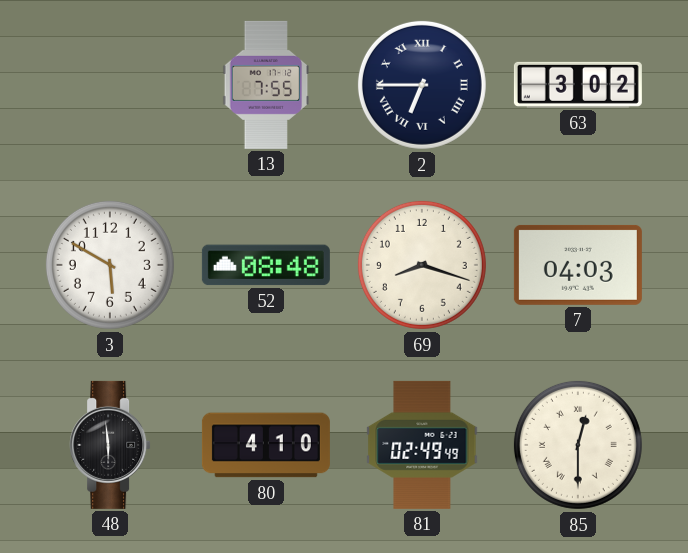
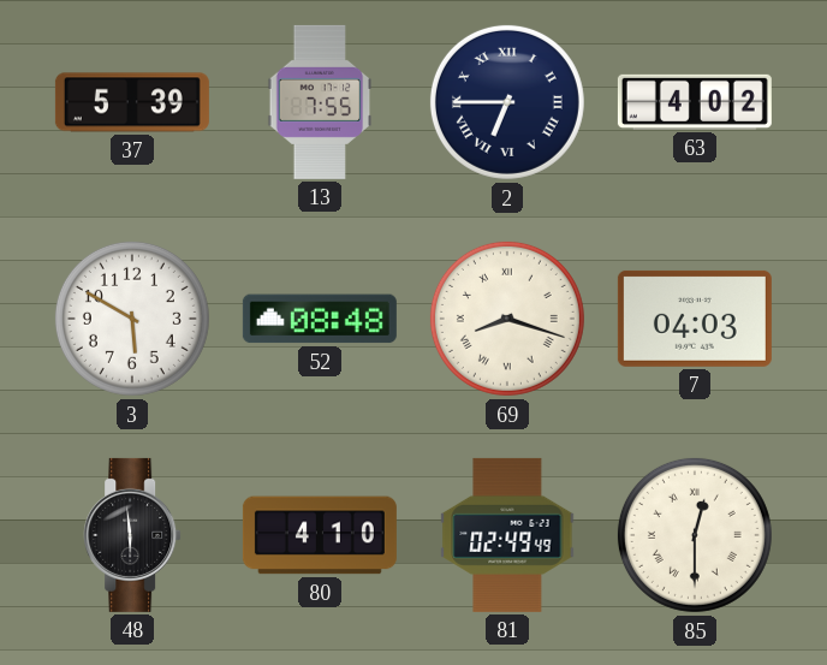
37: none -> 5:39 (132, 102)
63: 3:02 -> 4:02 (695, 102)
69 numerals: Arabic -> Roman (507, 319)
